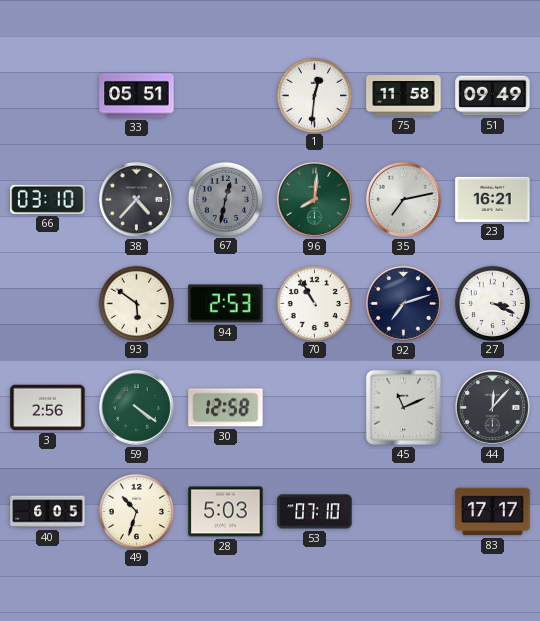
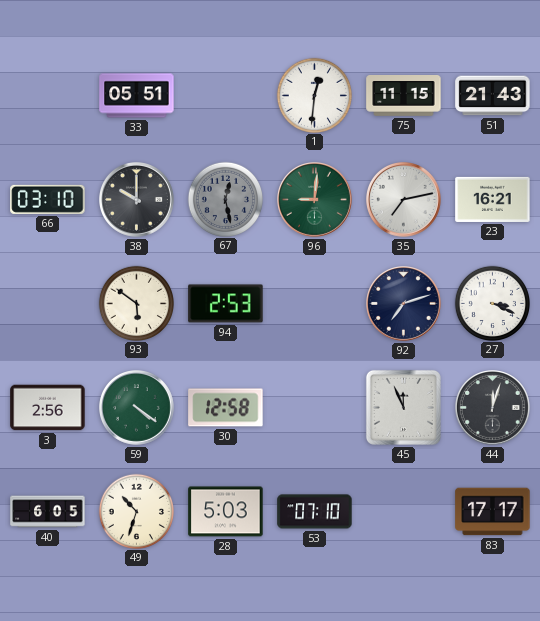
75: 11:58 -> 11:15 (404, 96)
51: 09:49 -> 21:43 (493, 96)
38: 4:37 -> 10:00 (137, 200)
67: 12:32 -> 12:28 (225, 199)
96: 8:01 -> 9:01 (315, 200)
70: 10:55 -> none (314, 303)
45: 11:11 -> 11:56 (403, 407)
44: 12:07 -> 12:03 (493, 408)
